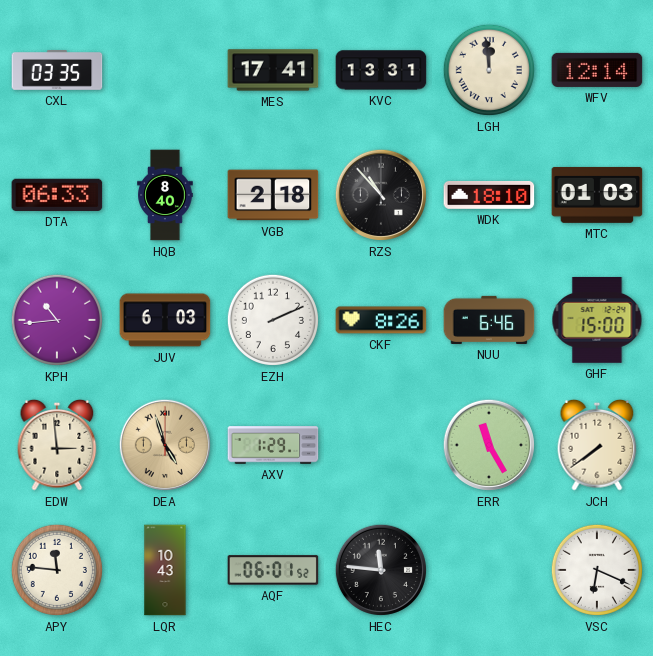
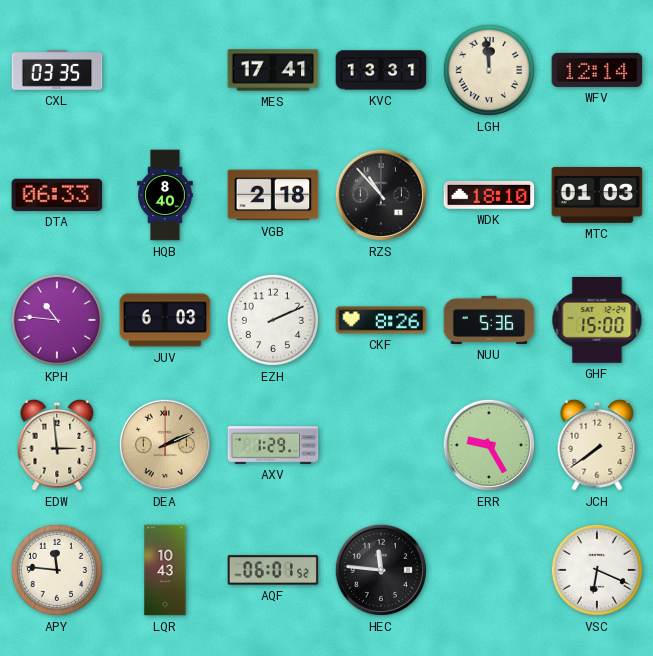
KPH: 10:44 -> 10:46 (57, 320)
NUU: 6:46 -> 5:36 (489, 320)
DEA: 4:57 -> 2:11 (165, 445)
ERR: 11:25 -> 9:25 (489, 445)
